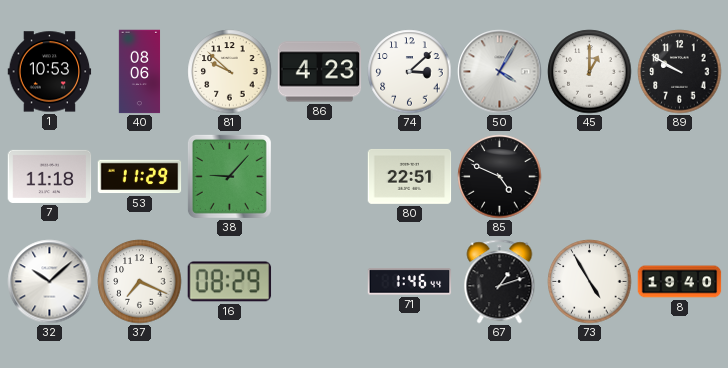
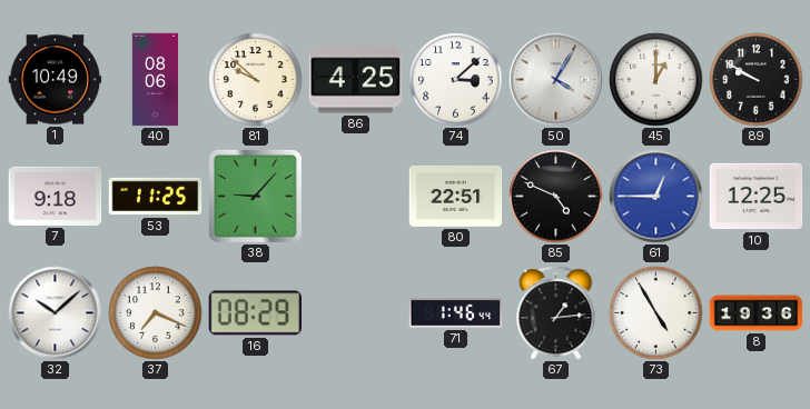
1: 10:53 -> 10:49 (56, 80)
86: 4:23 -> 4:25 (356, 80)
7: 11:18 -> 9:18 (56, 196)
53: 11:29 -> 11:25 (156, 197)
61: none -> 12:45 (656, 197)
10: none -> 12:25 (757, 197)
67: 1:12 -> 1:14 (556, 313)
8: 19:40 -> 19:36 (757, 313)
